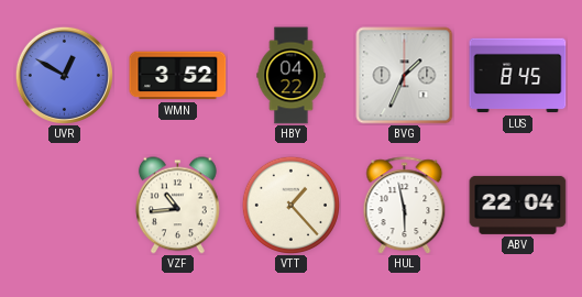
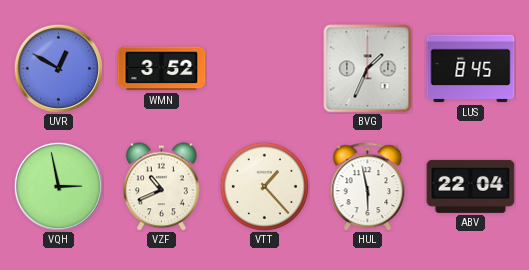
HBY: 04:22 -> none (292, 76)
VQH: none -> 2:58 (58, 186)
VZF: 10:44 -> 10:41 (161, 187)
